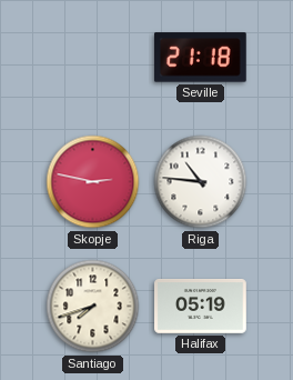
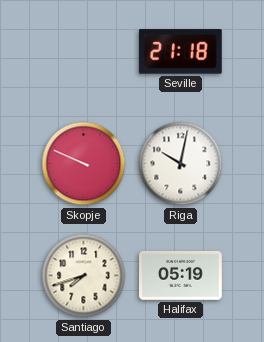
Skopje: 2:47 -> 9:49 (84, 164)
Riga: 10:46 -> 10:02 (181, 164)
